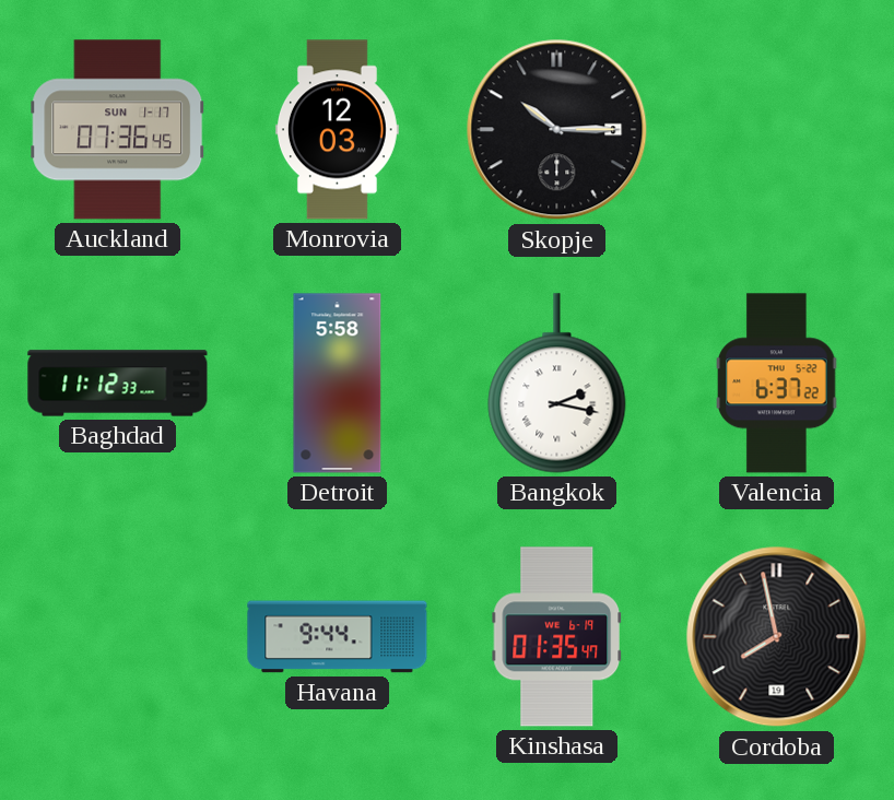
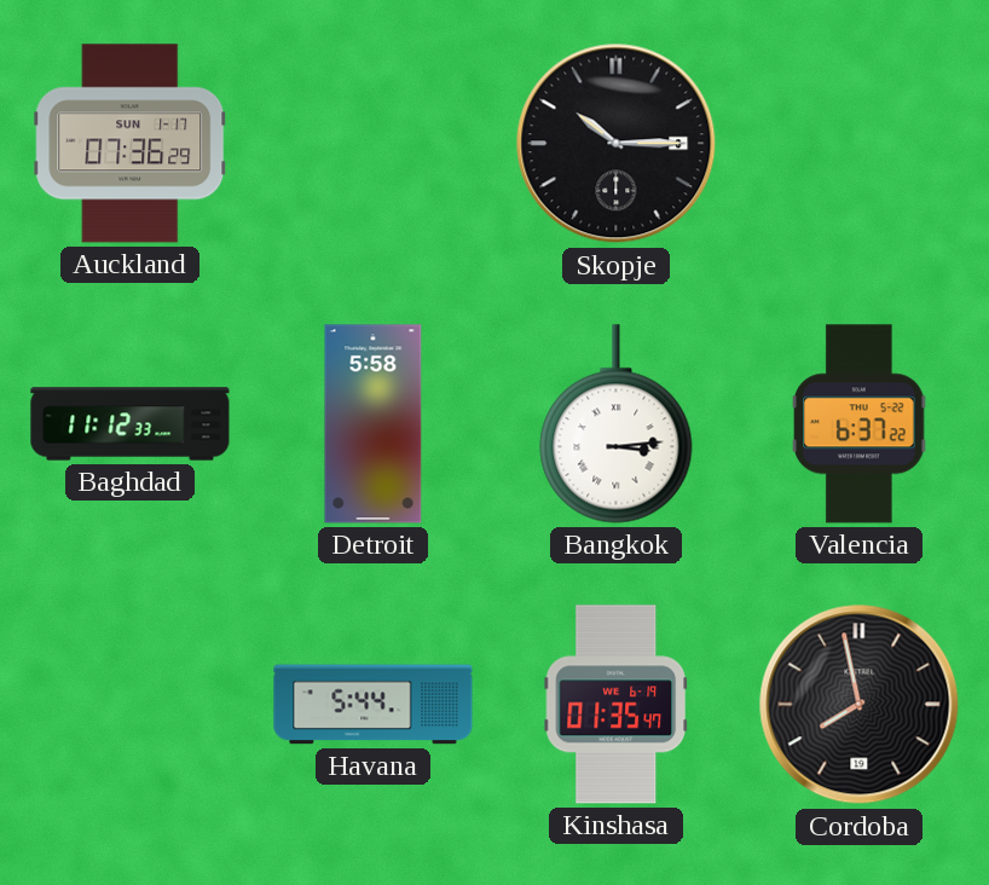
Auckland: 07:36:45 -> 07:36:29 (131, 144)
Monrovia: 12:03 -> none (337, 130)
Bangkok: 2:17 -> 3:14 (617, 424)
Havana: 9:44 -> 5:44 (374, 705)
